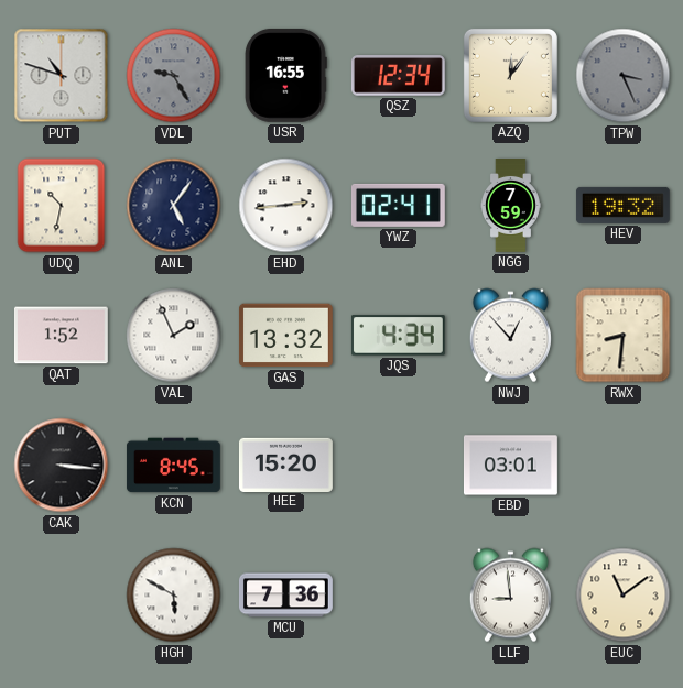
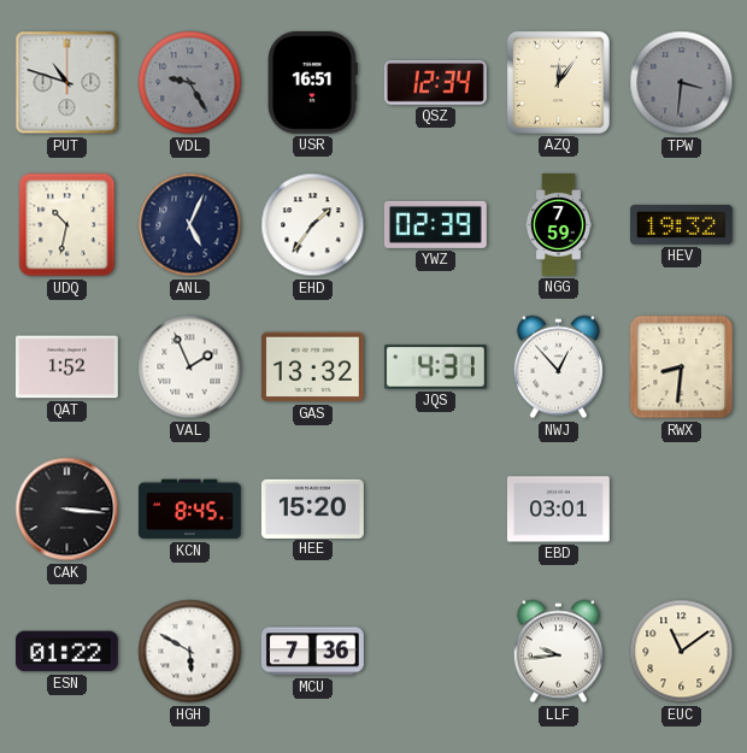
USR: 16:55 -> 16:51 (312, 82)
TPW: 3:26 -> 3:31 (682, 83)
ANL: 5:06 -> 5:04 (190, 225)
EHD: 2:44 -> 1:36 (313, 225)
YWZ: 02:41 -> 02:39 (435, 224)
JQS: 4:34 -> 4:31 (435, 367)
ESN: none -> 01:22 (66, 652)
LLF: 8:59 -> 9:44 (558, 652)
